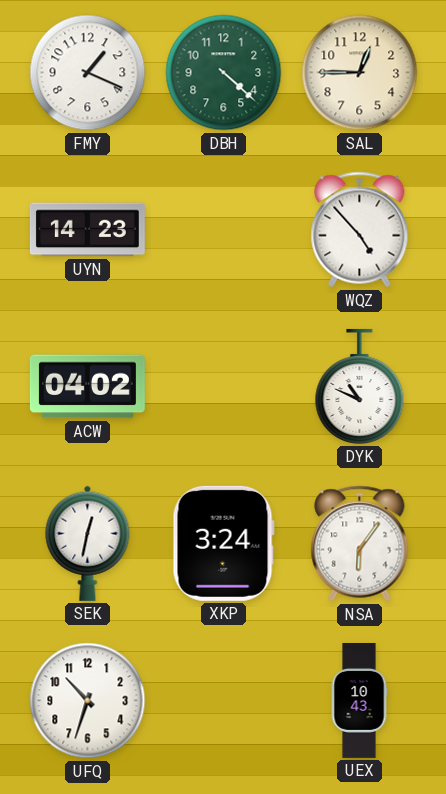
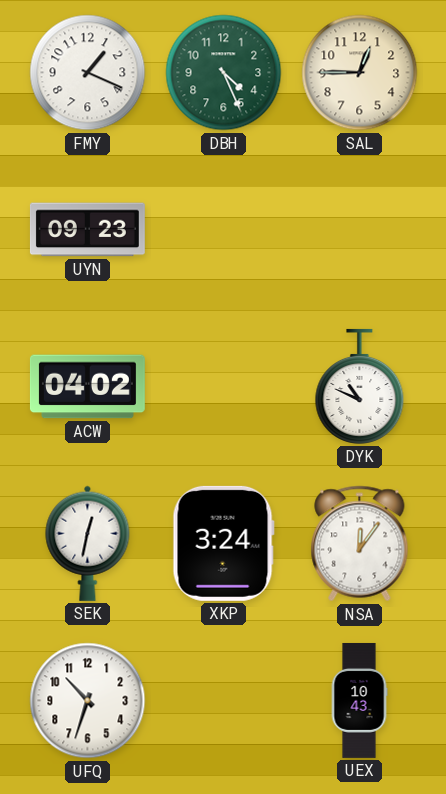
DBH: 4:22 -> 4:26 (224, 73)
UYN: 14:23 -> 09:23 (87, 230)
WQZ: 4:53 -> none (360, 230)
NSA: 6:06 -> 12:06 (360, 544)
